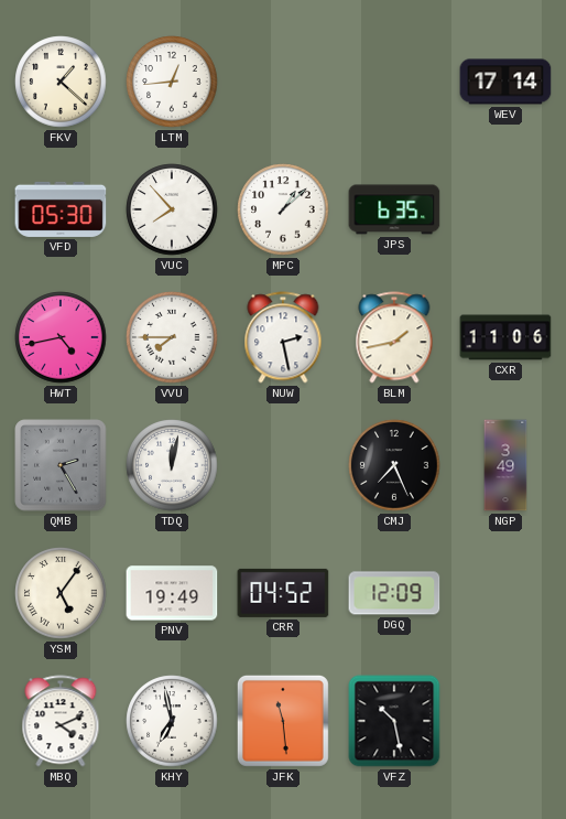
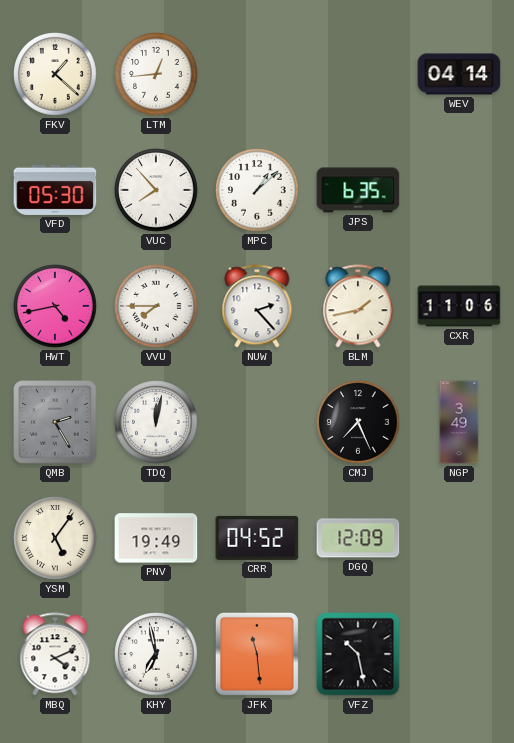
WEV: 17:14 -> 04:14 (459, 74)
NUW: 2:28 -> 2:23 (257, 306)
